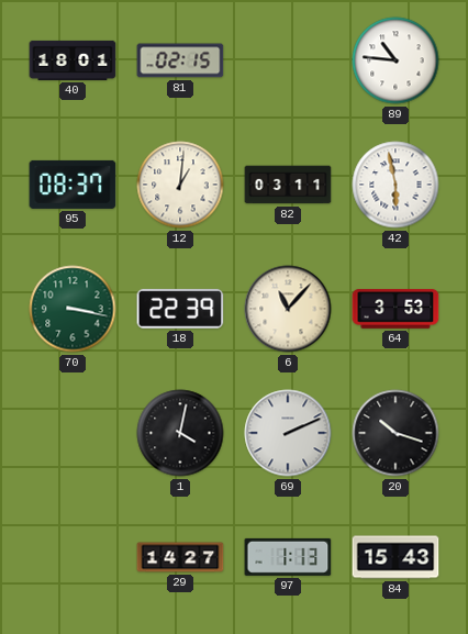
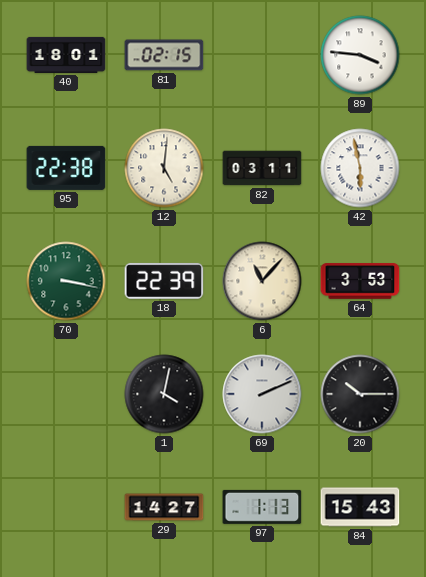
89: 10:46 -> 3:46 (360, 55)
95: 08:37 -> 22:38 (66, 168)
12: 1:01 -> 5:01 (164, 168)
20: 10:18 -> 10:15 (360, 394)
